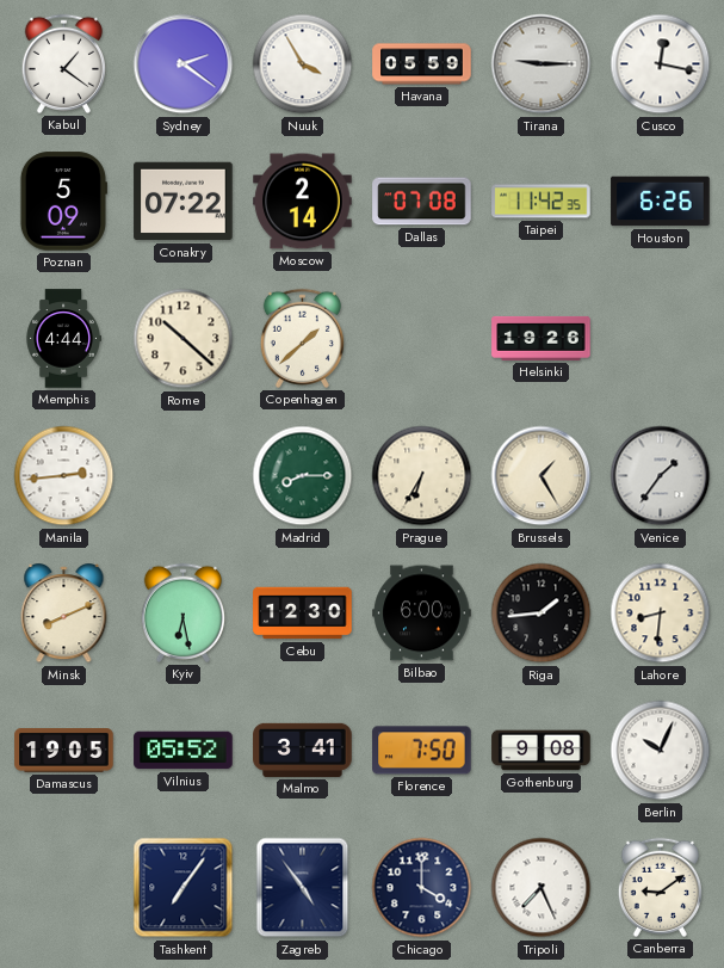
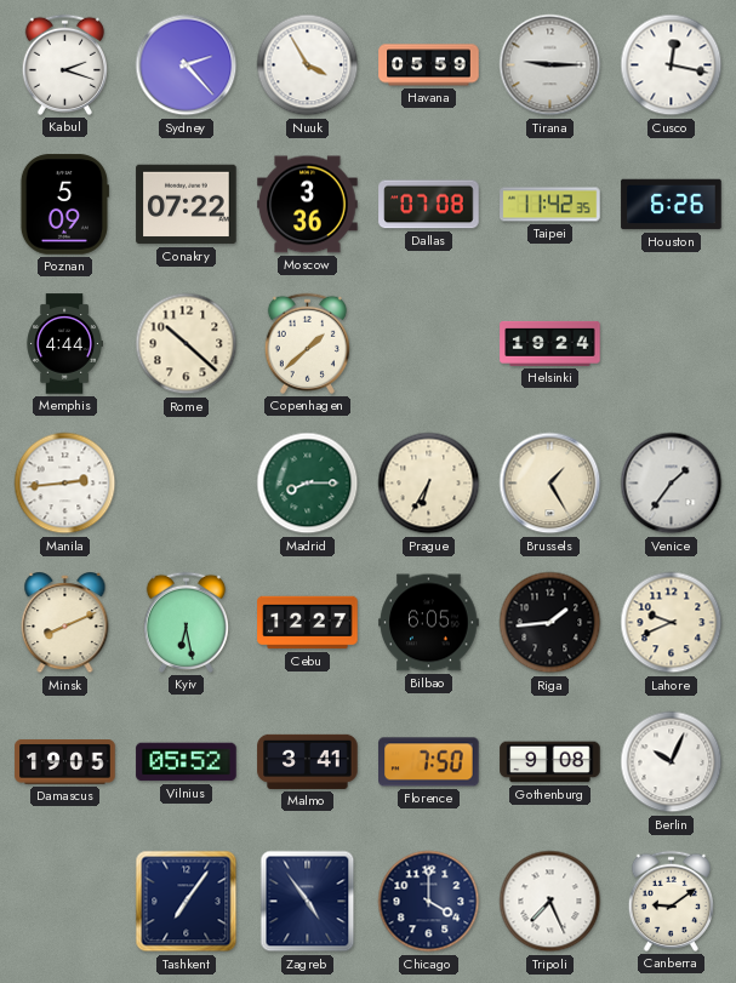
Kabul: 1:21 -> 2:18 (64, 64)
Sydney: 2:21 -> 2:23 (187, 65)
Moscow: 2:14 -> 3:36 (308, 205)
Helsinki: 19:26 -> 19:24 (550, 343)
Cebu: 12:30 -> 12:27 (308, 623)
Bilbao: 6:00 -> 6:05 (429, 623)
Lahore: 8:31 -> 9:41 (672, 623)
